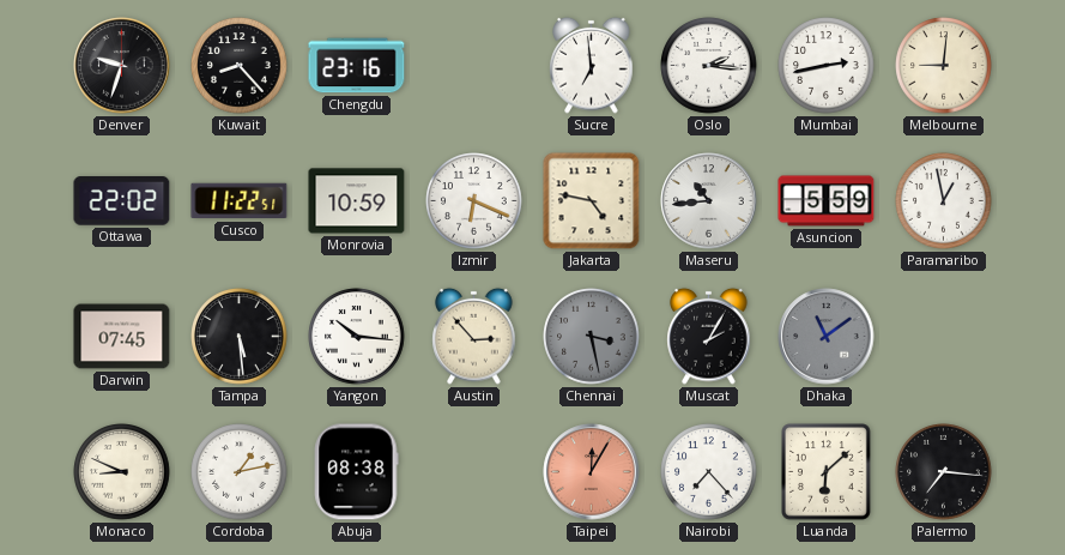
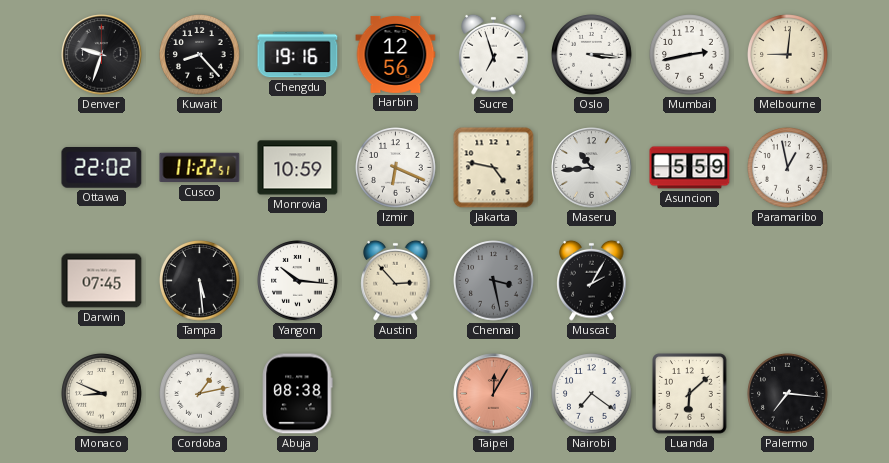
Chengdu: 23:16 -> 19:16 (298, 55)
Harbin: none -> 12:56 (396, 54)
Sucre: 6:59 -> 6:57 (494, 54)
Oslo: 2:16 -> 3:16 (592, 55)
Dhaka: 11:09 -> none (827, 337)
Nairobi: 7:23 -> 7:21 (592, 394)
